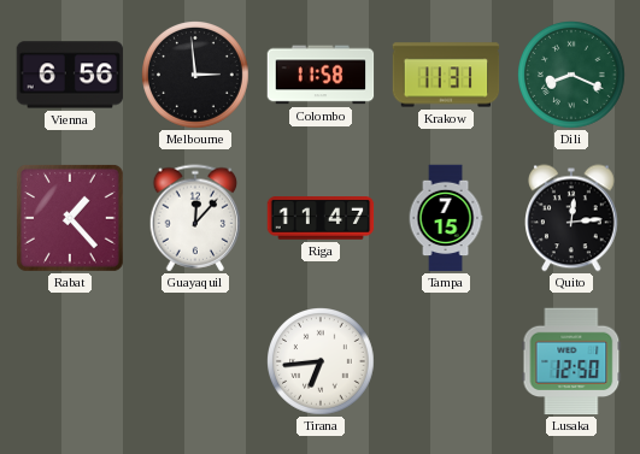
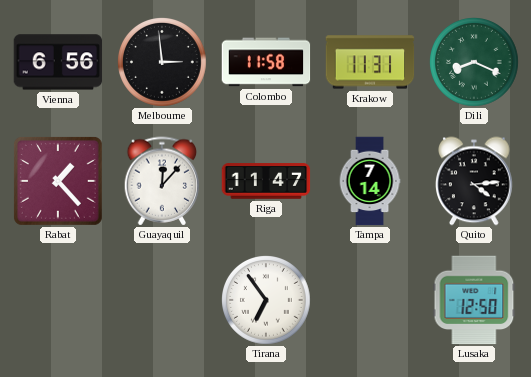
Tampa: 7:15 -> 7:14 (370, 181)
Quito: 12:14 -> 4:14 (475, 181)
Tirana: 6:44 -> 6:54 (267, 301)
